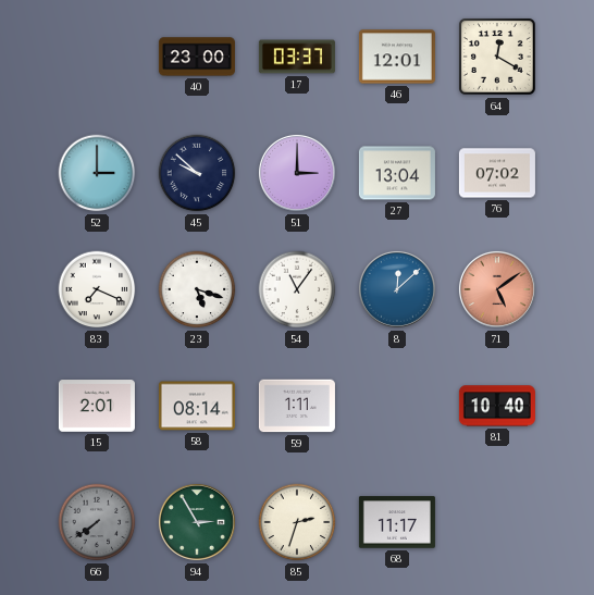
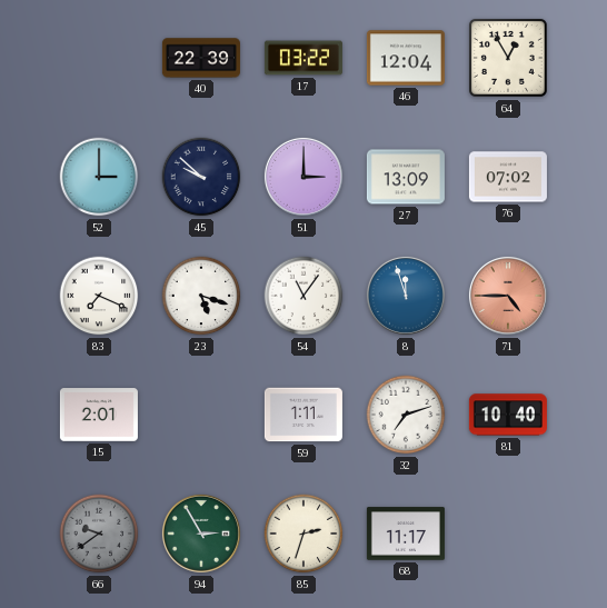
40: 23:00 -> 22:39 (201, 58)
17: 03:37 -> 03:22 (303, 58)
46: 12:01 -> 12:04 (406, 58)
64: 12:20 -> 12:55 (508, 58)
27: 13:04 -> 13:09 (406, 177)
8: 12:08 -> 11:57 (406, 296)
71: 5:09 -> 4:45 (508, 296)
58: 08:14 -> none (197, 406)
32: none -> 7:12 (406, 415)
66: 7:39 -> 9:39 (99, 534)
